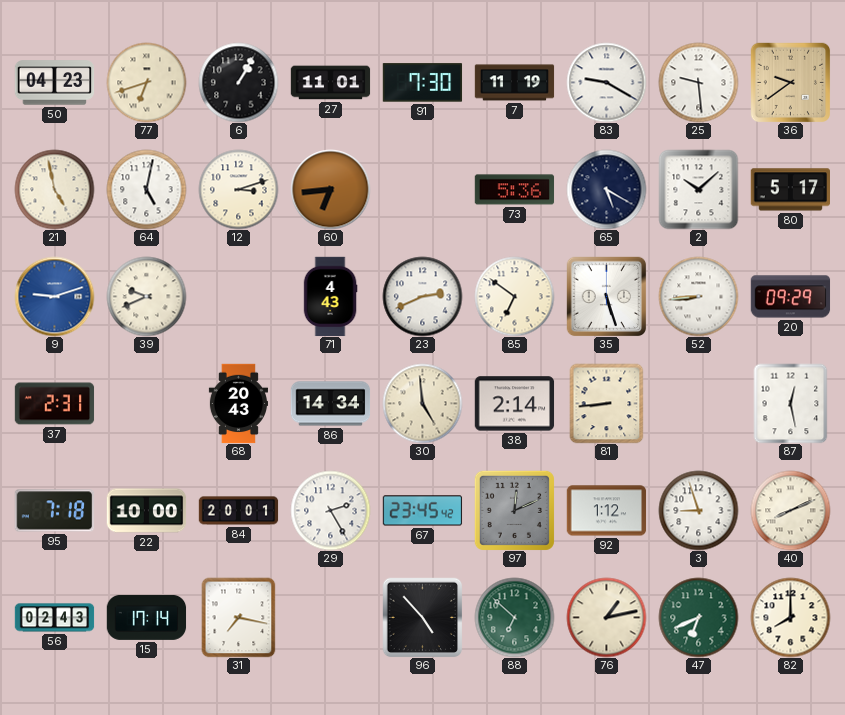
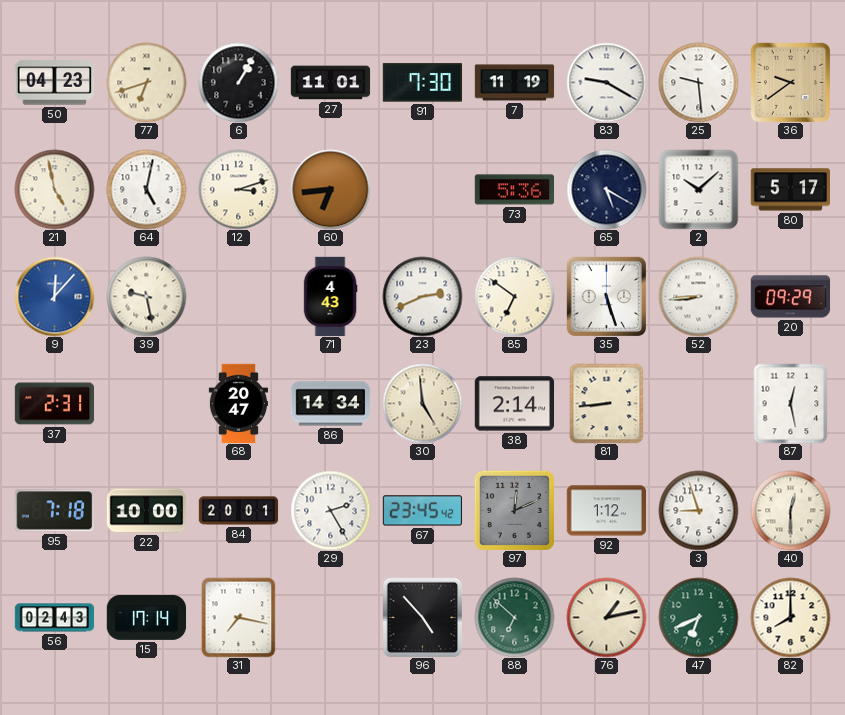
9: 9:12 -> 12:07 (54, 296)
39: 9:41 -> 9:28 (146, 296)
68: 20:43 -> 20:47 (238, 403)
40: 8:11 -> 12:30 (790, 510)
